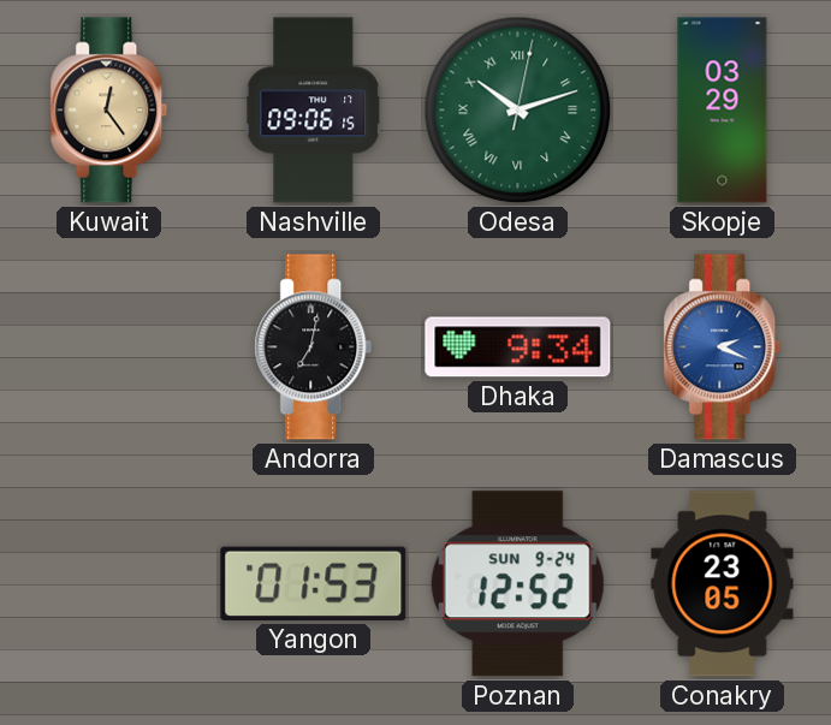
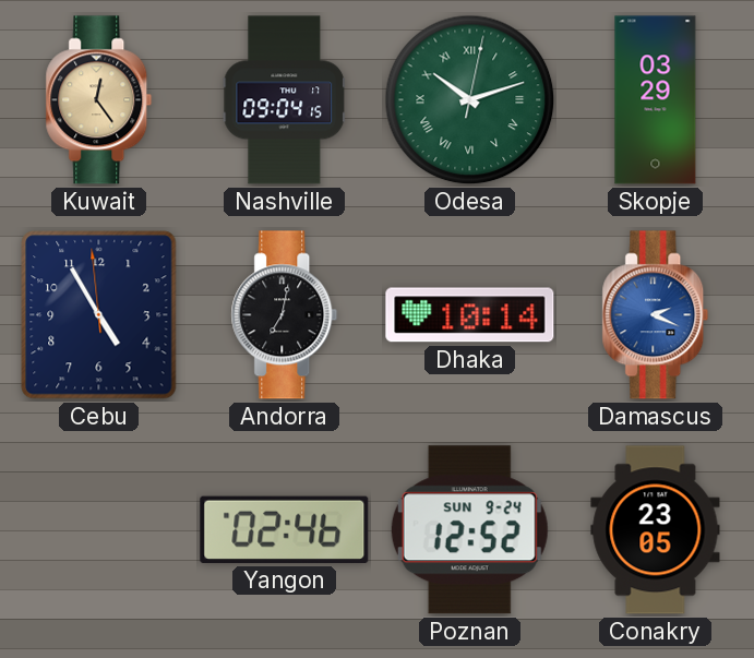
Nashville: 09:06 -> 09:04 (285, 100)
Cebu: none -> 4:54 (99, 315)
Dhaka: 9:34 -> 10:14 (470, 315)
Yangon: 01:53 -> 02:46 (285, 529)
